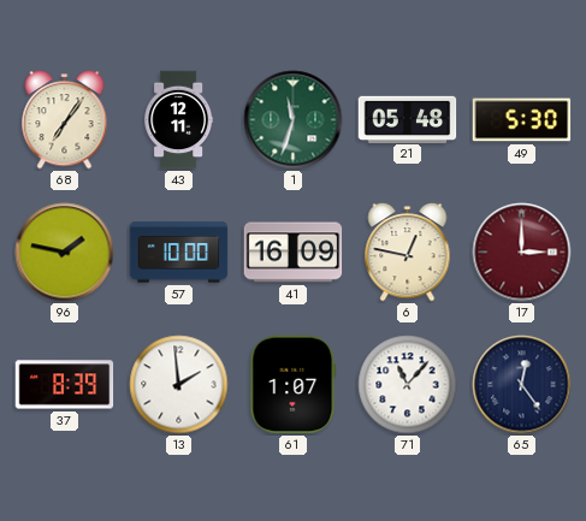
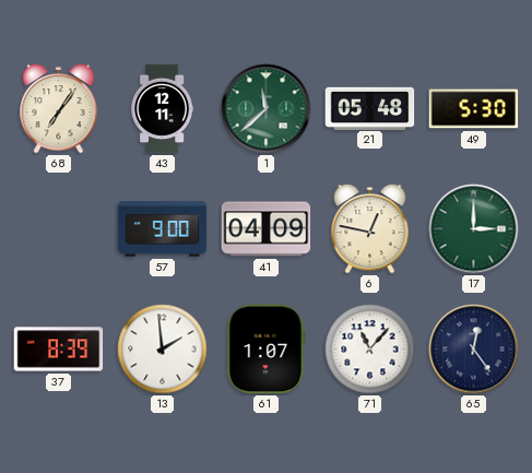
1: 11:33 -> 11:38 (267, 109)
96: 1:47 -> none (65, 253)
57: 10:00 -> 9:00 (163, 229)
41: 16:09 -> 04:09 (267, 229)
17 dial: burgundy -> green (474, 229)
